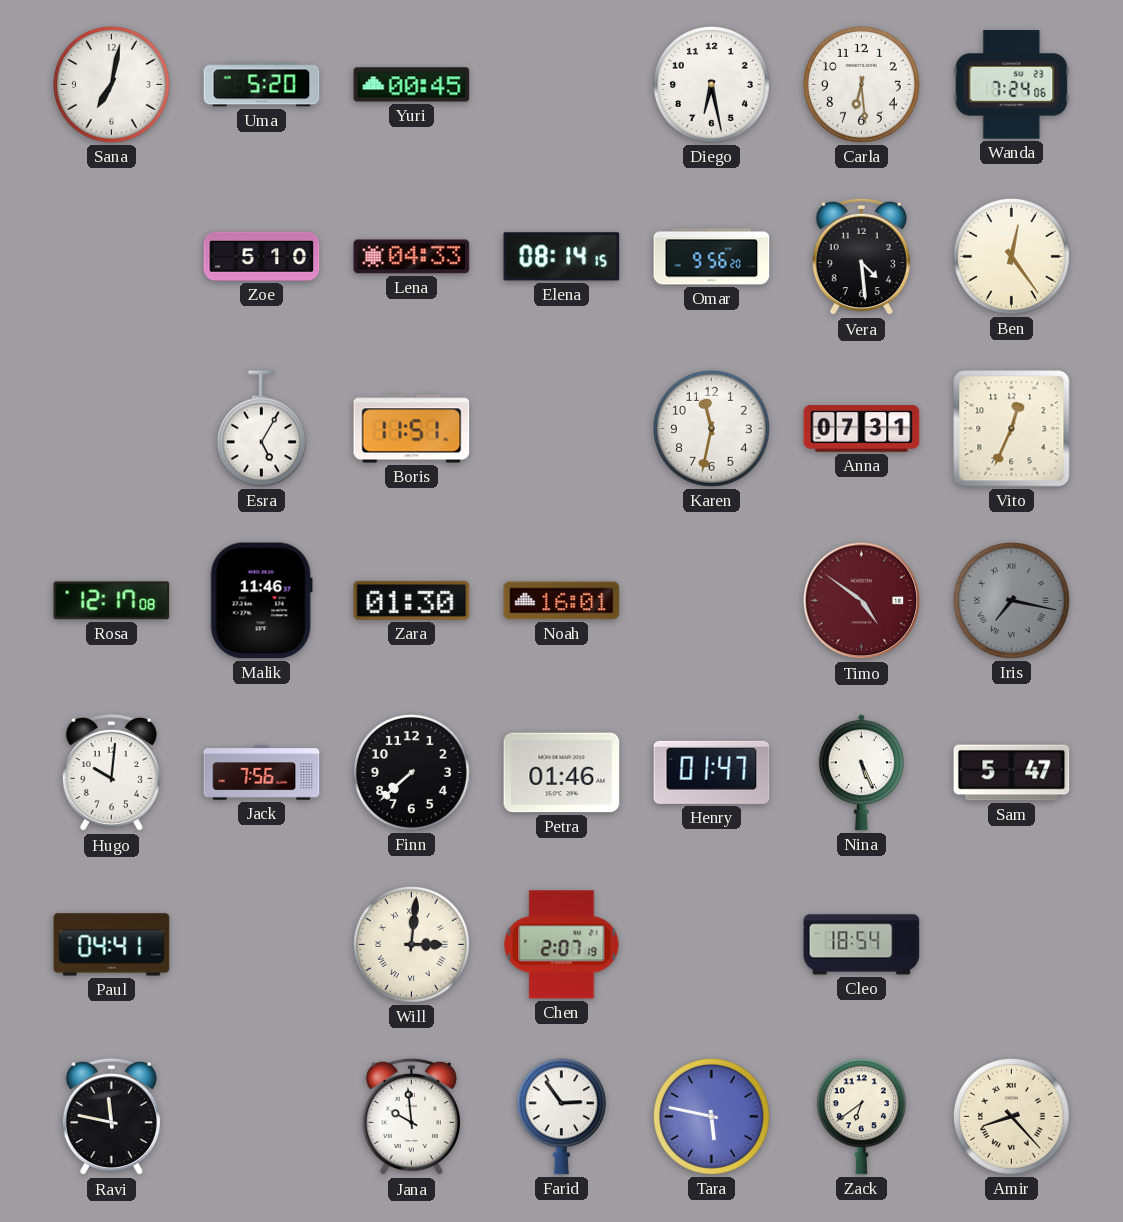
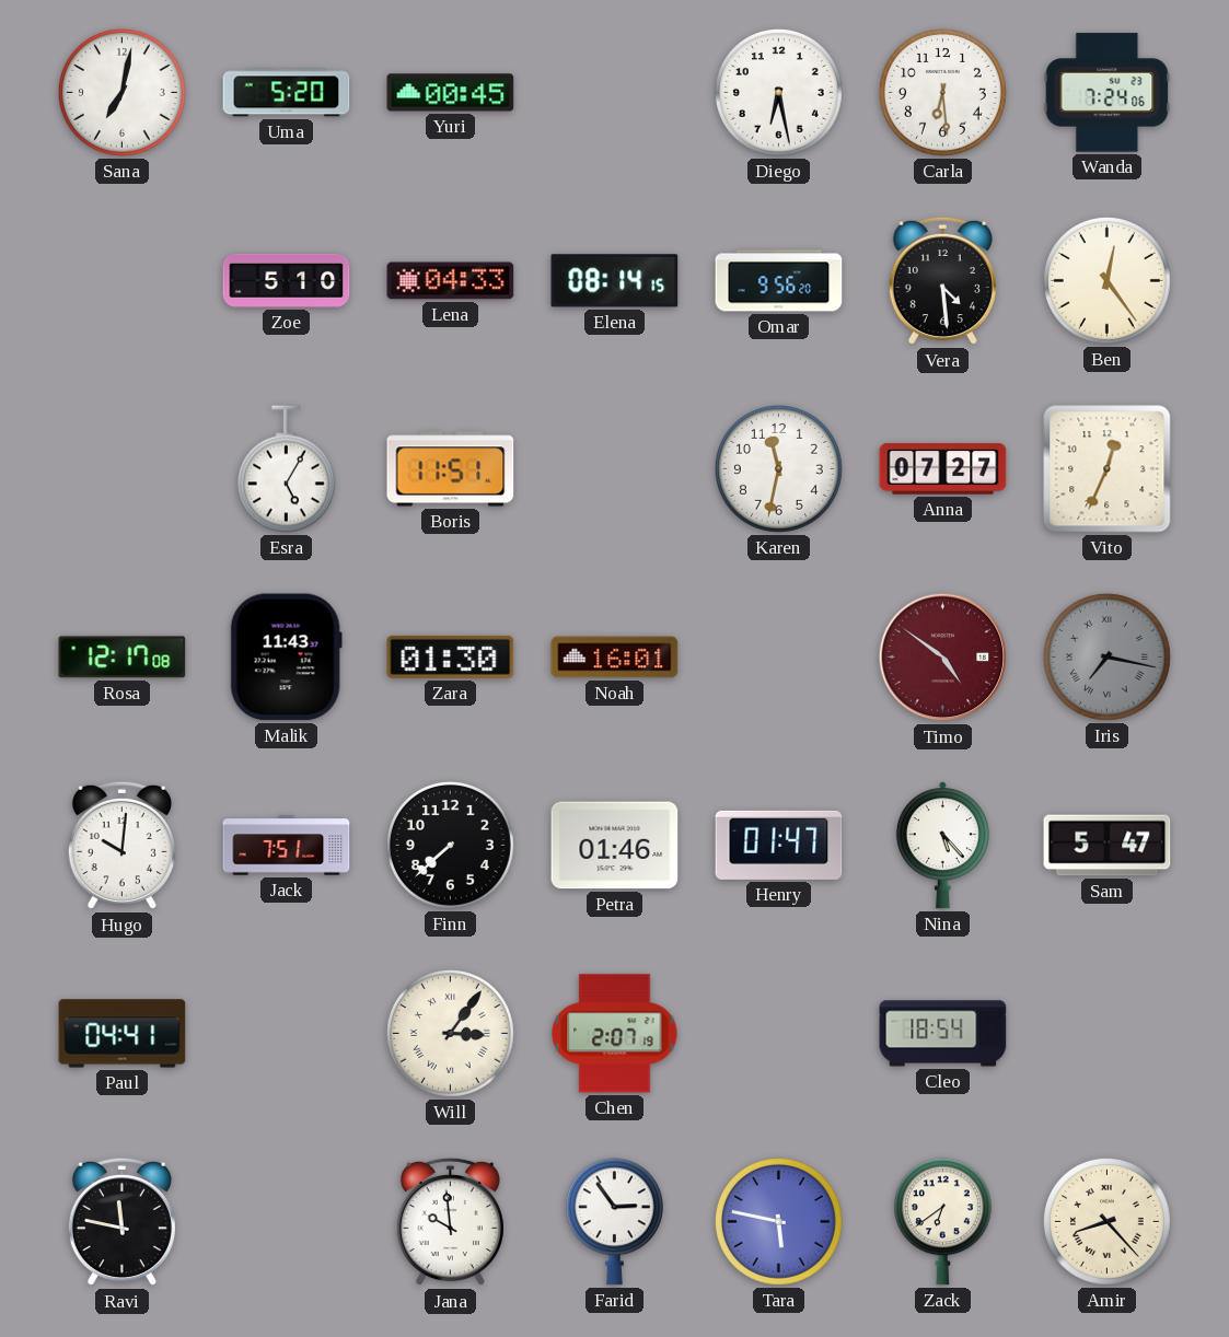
Anna: 07:31 -> 07:27 (943, 469)
Malik: 11:46 -> 11:43 (286, 658)
Jack: 7:56 -> 7:51 (287, 846)
Nina: 5:26 -> 5:23 (942, 846)
Will: 3:01 -> 3:06 (450, 1033)
